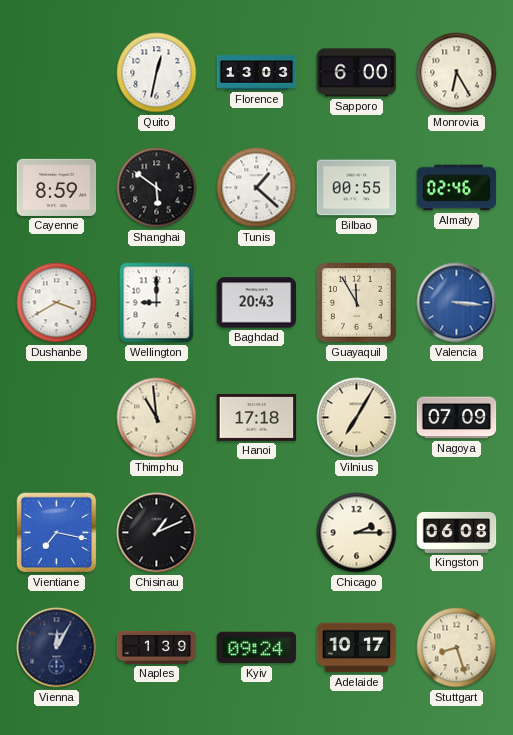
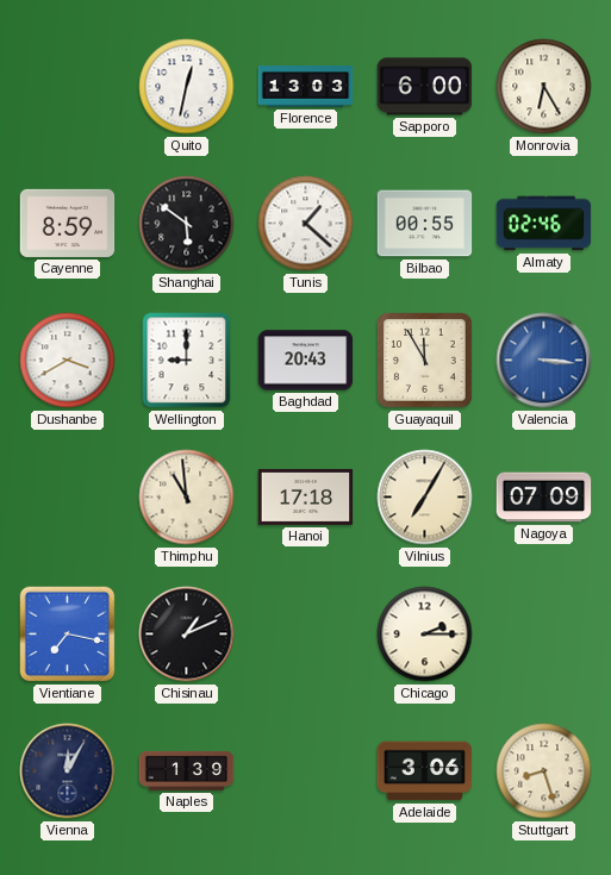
Kingston: 06:08 -> none (457, 532)
Kyiv: 09:24 -> none (257, 648)
Adelaide: 10:17 -> 3:06 (425, 771)
